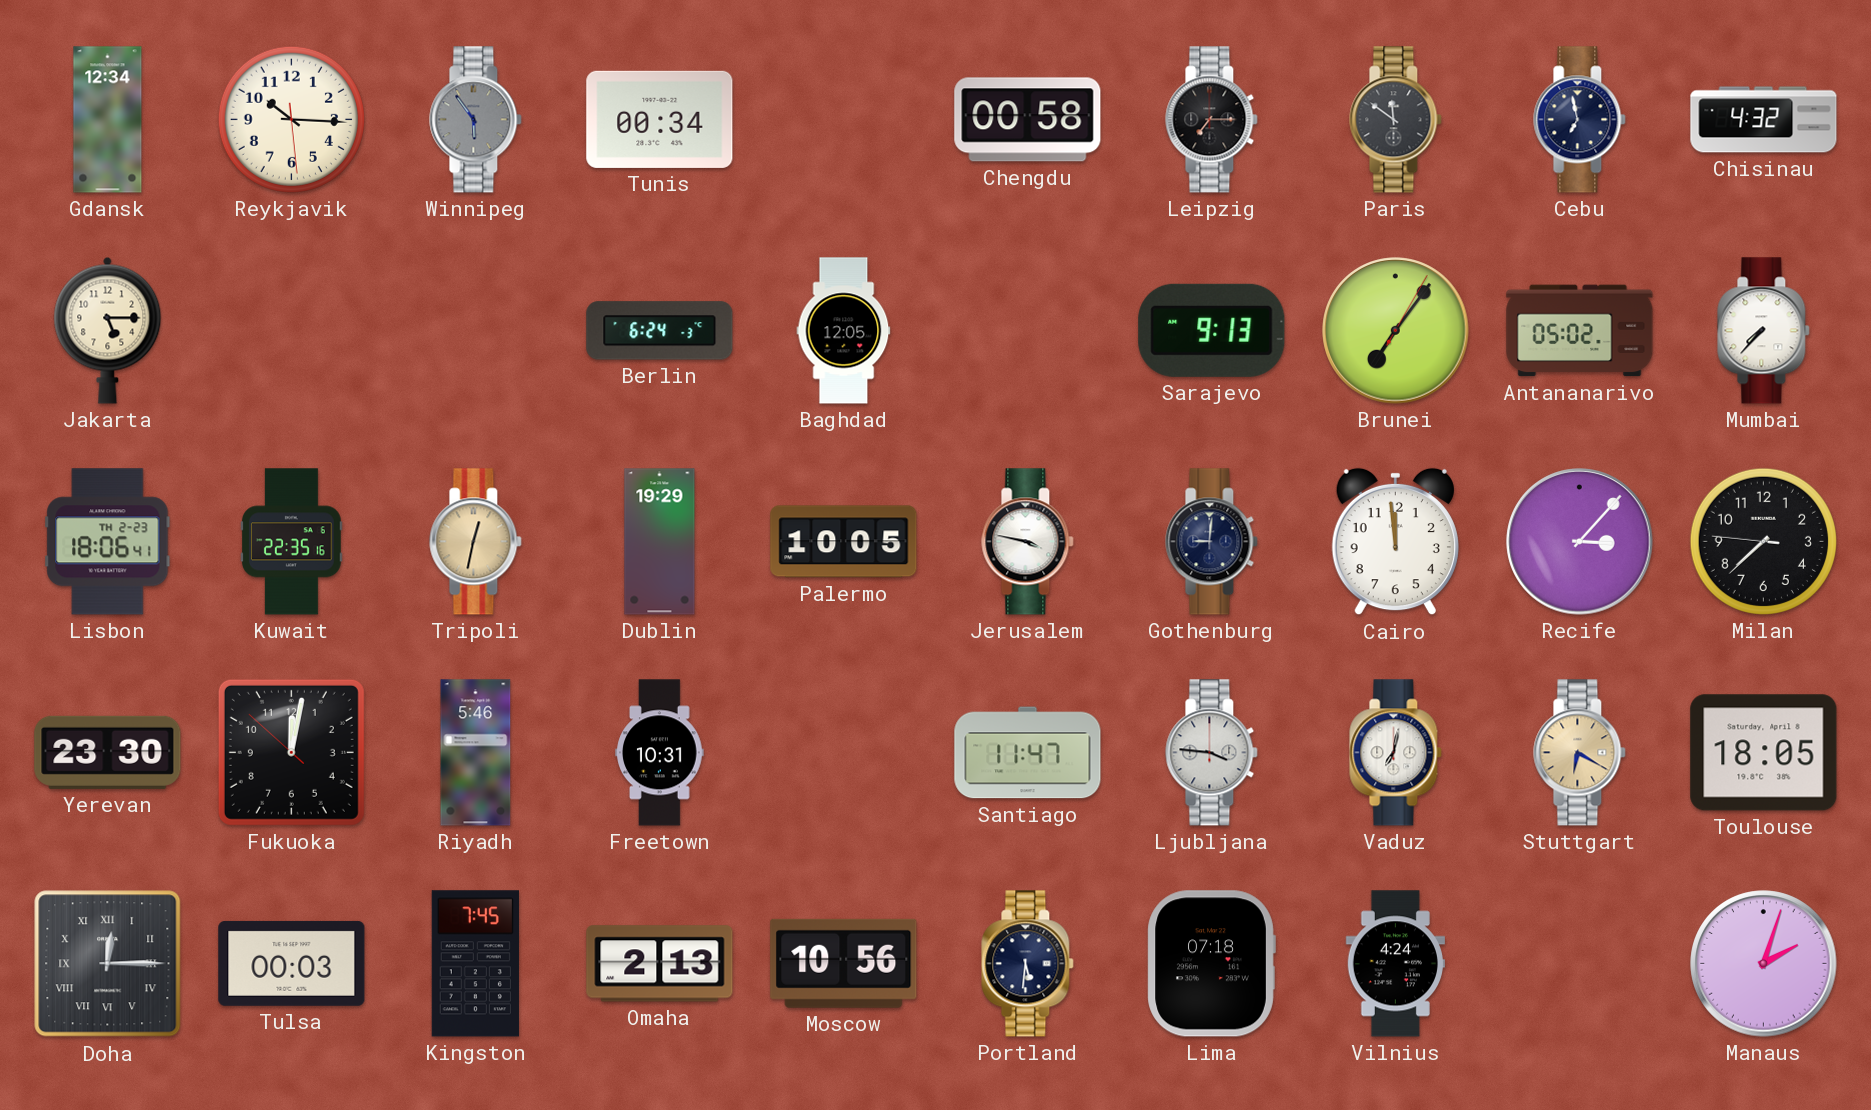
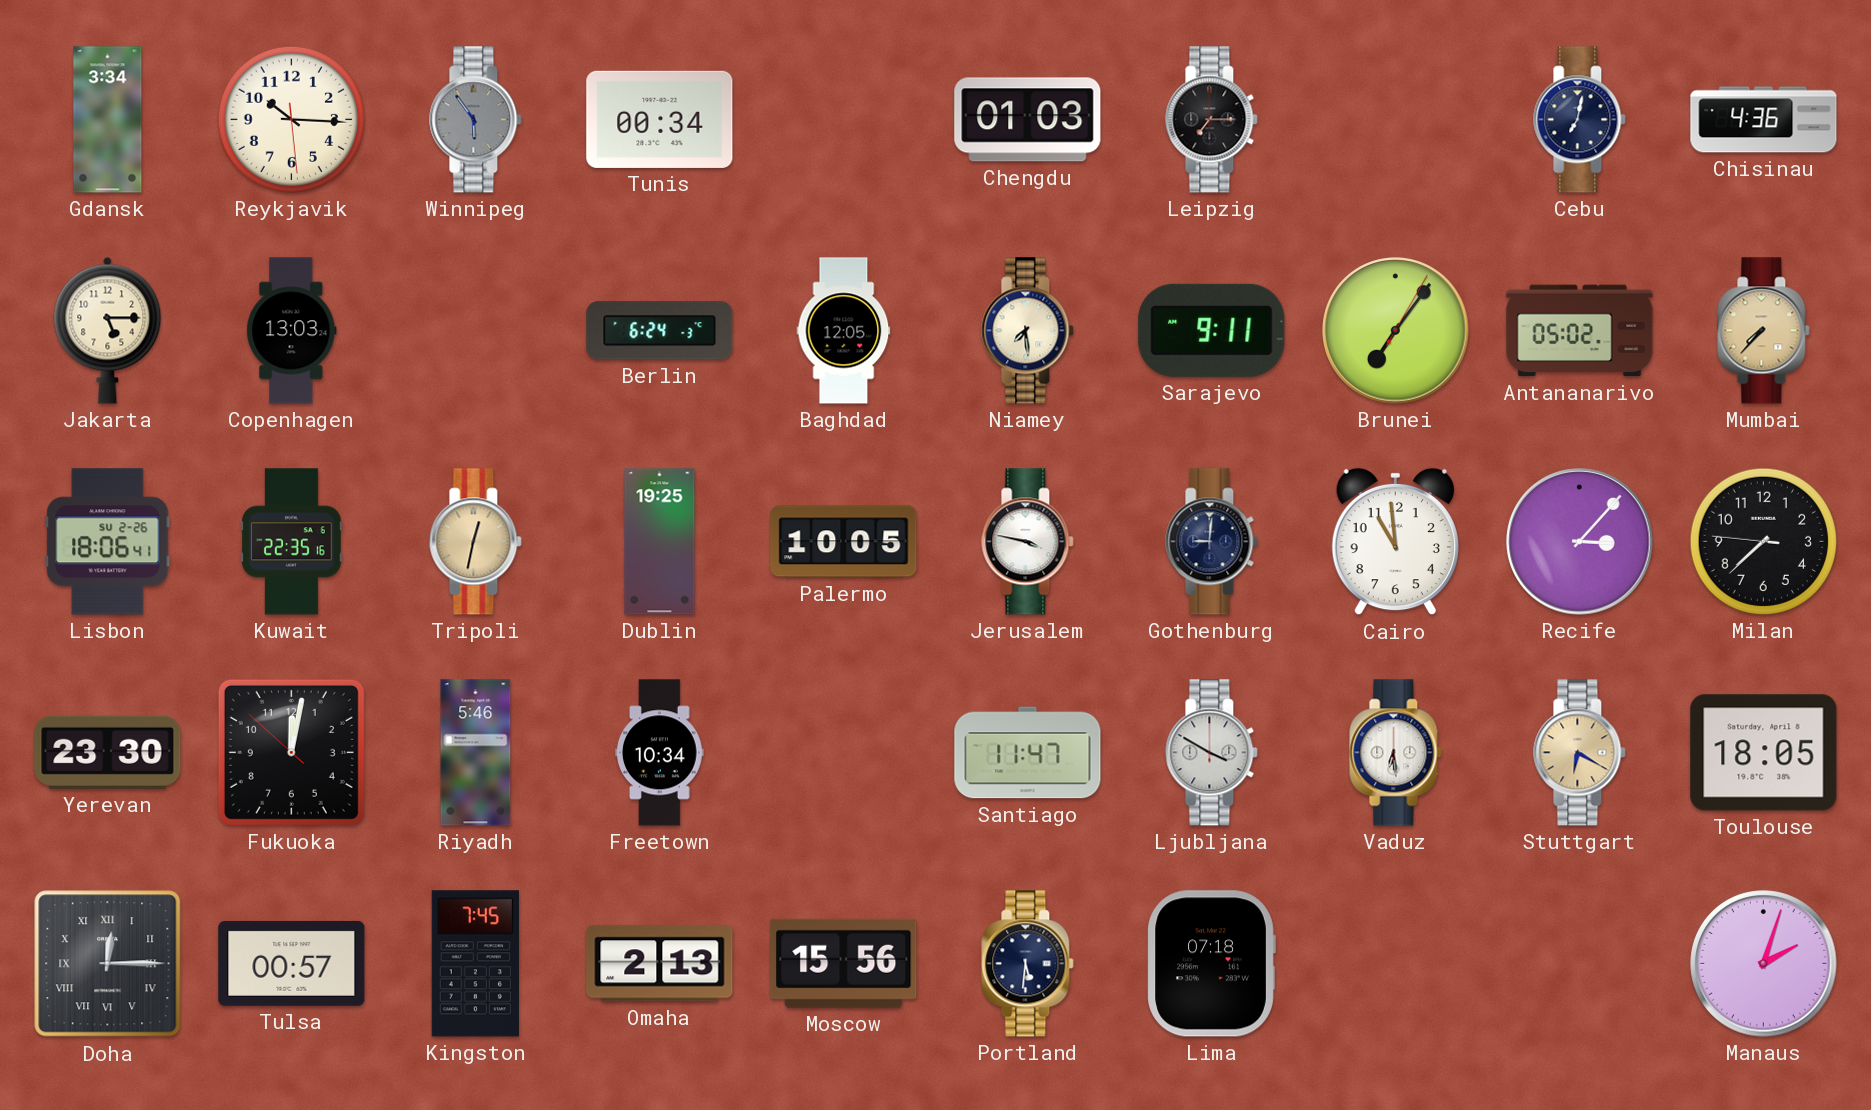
Gdansk: 12:34 -> 3:34 (108, 120)
Chengdu: 00:58 -> 01:03 (1028, 120)
Paris: 11:51 -> none (1396, 120)
Cebu: 6:58 -> 7:02 (1580, 120)
Chisinau: 4:32 -> 4:36 (1764, 120)
Copenhagen: none -> 13:03 (292, 331)
Niamey: none -> 7:29 (1028, 331)
Sarajevo: 9:13 -> 9:11 (1212, 330)
Mumbai dial: white -> champagne (1764, 331)
Lisbon date: TH 2-23 -> SU 2-26 (108, 542)
Dublin: 19:29 -> 19:25 (660, 542)
Cairo: 11:59 -> 10:59 (1395, 542)
Freetown: 10:31 -> 10:34 (660, 753)
Ljubljana: 3:46 -> 3:50 (1212, 753)
Vaduz: 7:02 -> 6:29 (1396, 753)
Tulsa: 00:03 -> 00:57 (292, 963)
Moscow: 10:56 -> 15:56 (844, 963)
Vilnius: 4:24 -> none (1395, 964)
